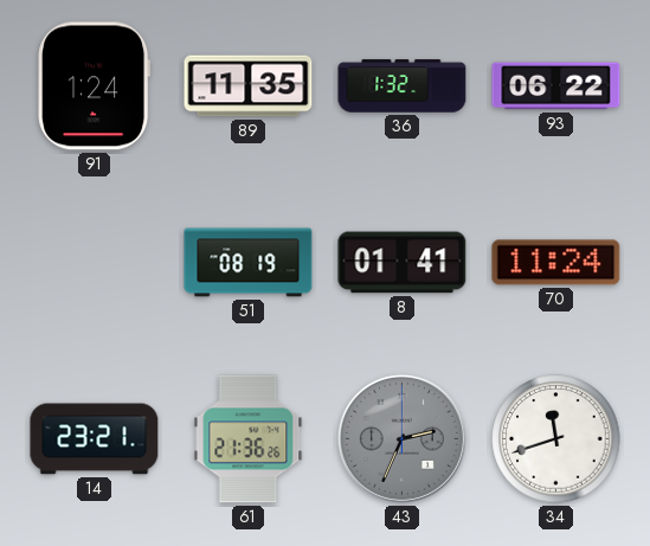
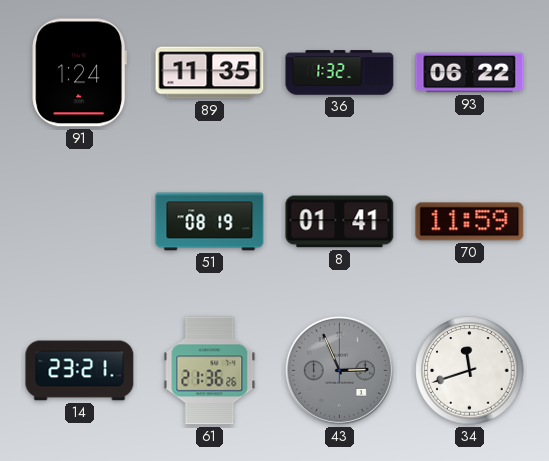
70: 11:24 -> 11:59 (470, 222)
43: 2:34 -> 2:56 (339, 370)
